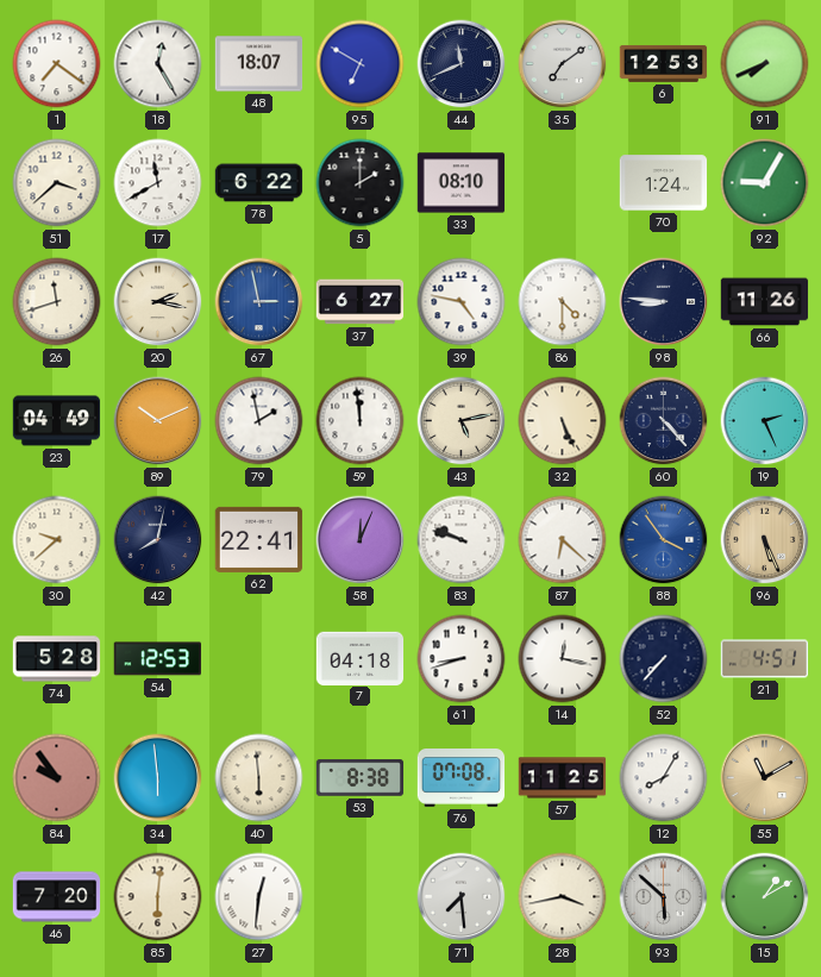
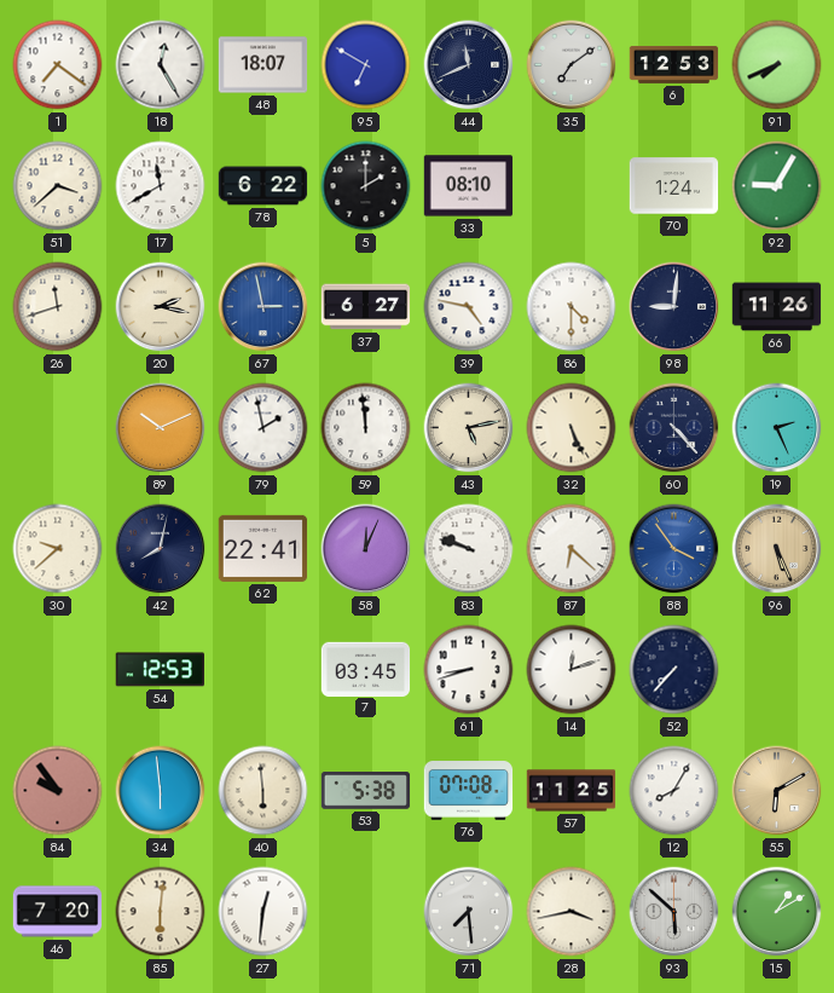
98: 8:46 -> 9:01 (674, 307)
23: 04:49 -> none (57, 421)
74: 5:28 -> none (57, 659)
7: 04:18 -> 03:45 (366, 669)
14: 12:17 -> 12:12 (572, 670)
21: 4:51 -> none (765, 659)
53: 8:38 -> 5:38 (366, 791)
55: 11:10 -> 6:10 (777, 791)
